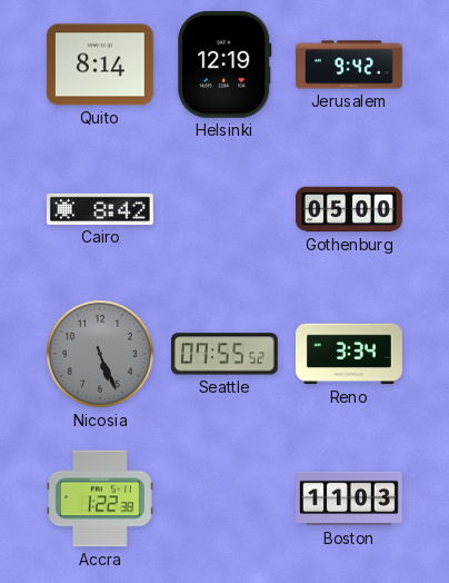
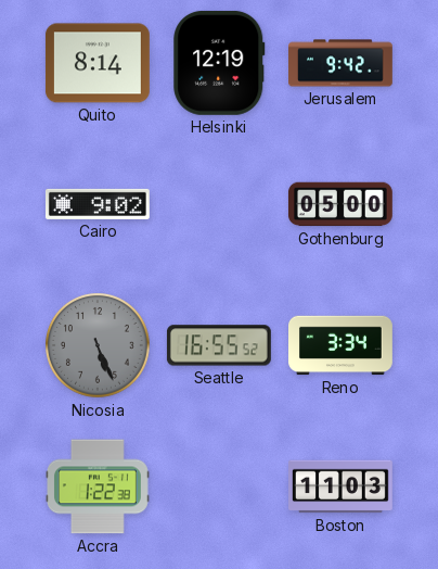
Cairo: 8:42 -> 9:02 (98, 204)
Seattle: 07:55 -> 16:55 (219, 345)
